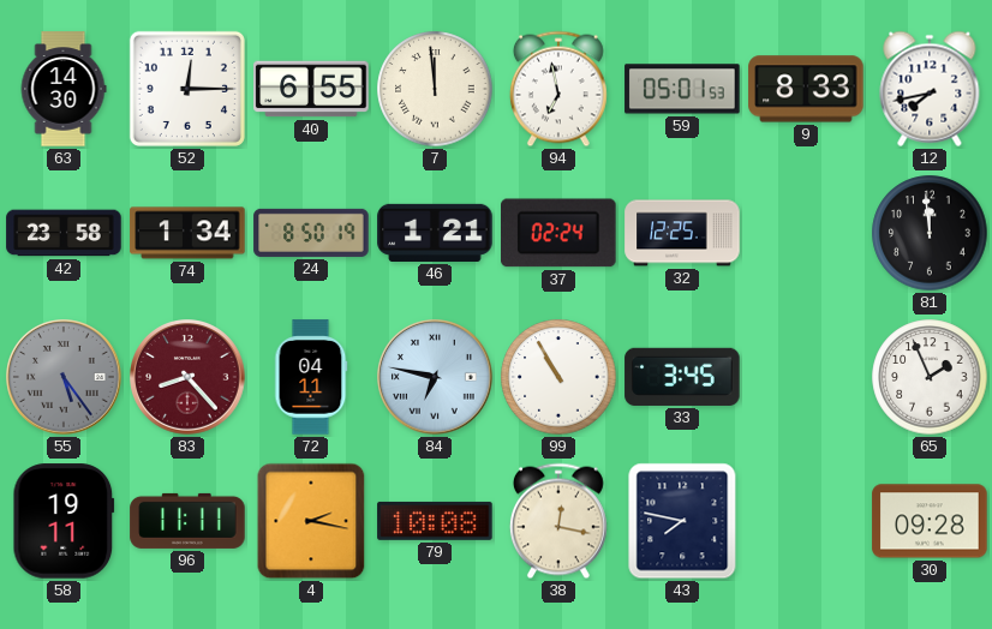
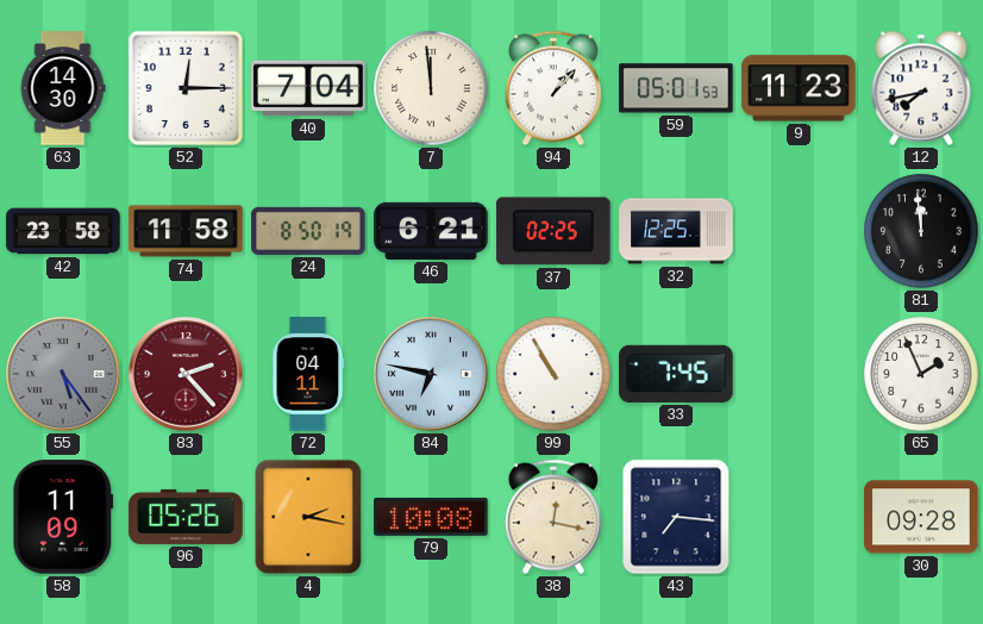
40: 6:55 -> 7:04 (308, 88)
94: 6:58 -> 1:07 (553, 88)
9: 8:33 -> 11:23 (799, 88)
74: 1:34 -> 11:58 (186, 231)
46: 1:21 -> 6:21 (431, 231)
37: 02:24 -> 02:25 (555, 231)
83: 8:23 -> 2:23 (186, 374)
33: 3:45 -> 7:45 (676, 374)
58: 19:11 -> 11:09 (63, 517)
96: 11:11 -> 05:26 (186, 517)
43: 7:47 -> 7:16 (676, 517)
